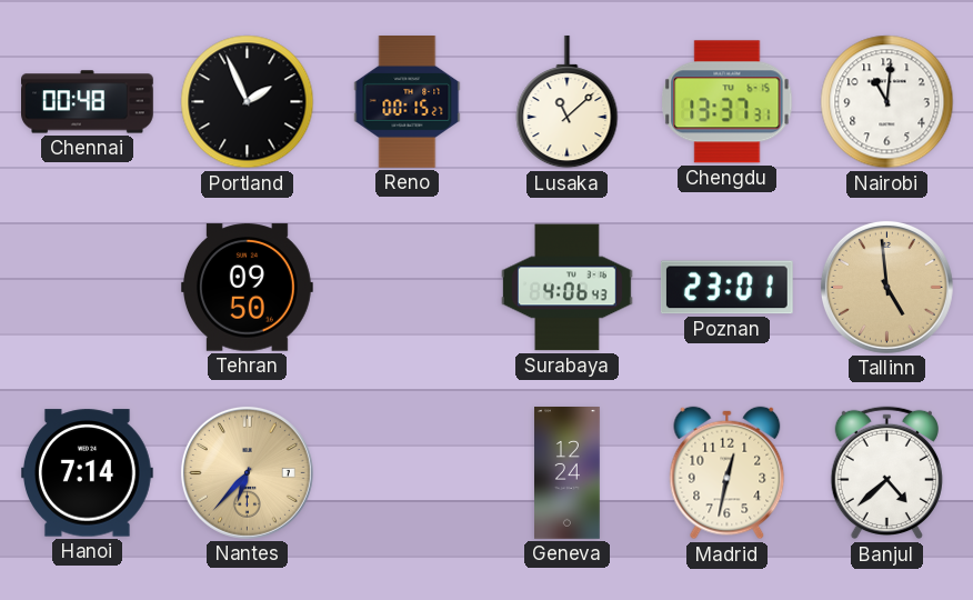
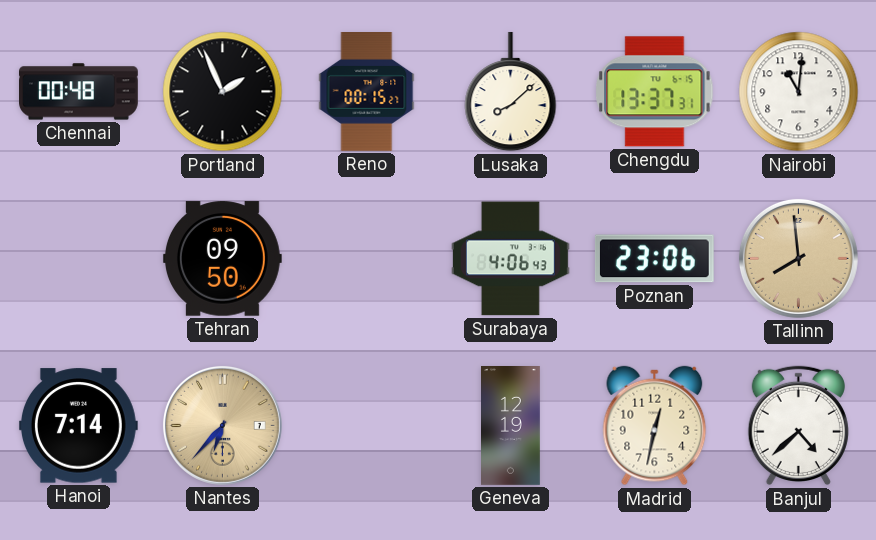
Lusaka: 11:08 -> 8:08 (511, 92)
Poznan: 23:01 -> 23:06 (654, 259)
Tallinn: 4:59 -> 7:59 (798, 258)
Geneva: 12:24 -> 12:19 (511, 426)
